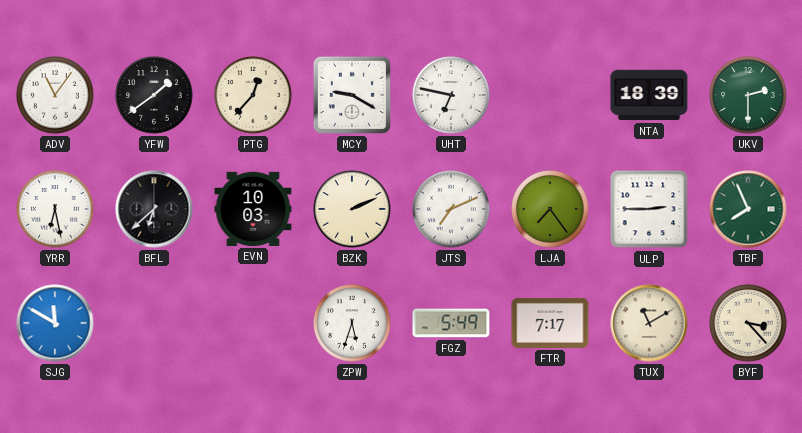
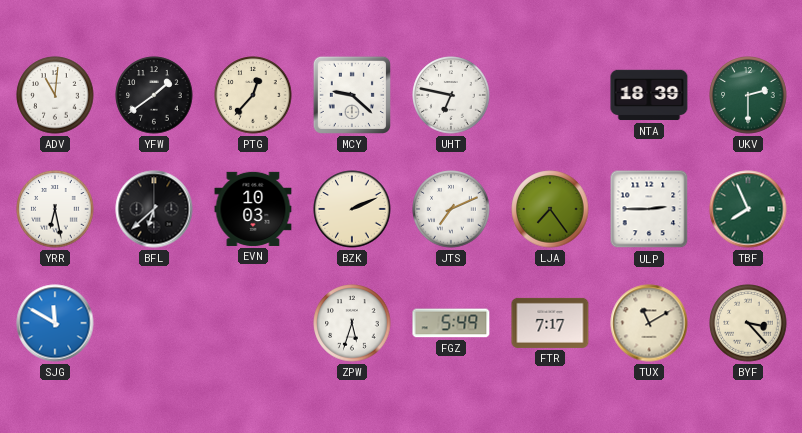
ADV: 11:06 -> 11:01 (55, 95)
MCY: 9:20 -> 9:22 (352, 95)
